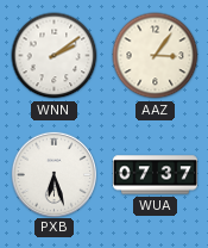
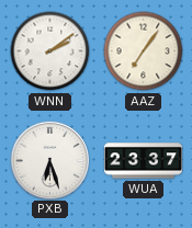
AAZ: 3:06 -> 7:06 (144, 52)
WUA: 07:37 -> 23:37 (143, 161)
